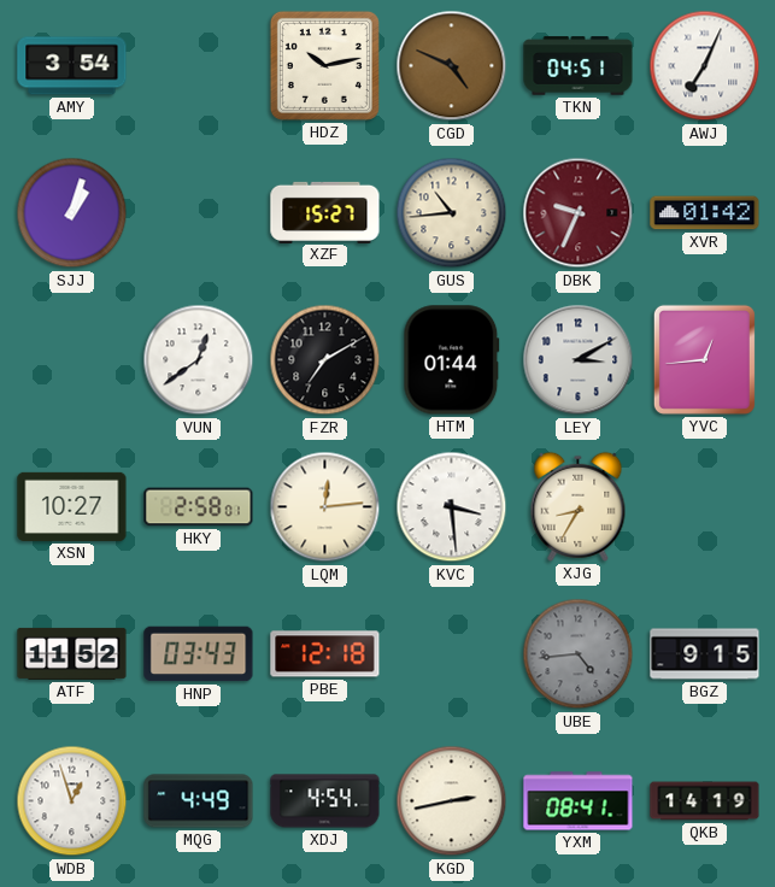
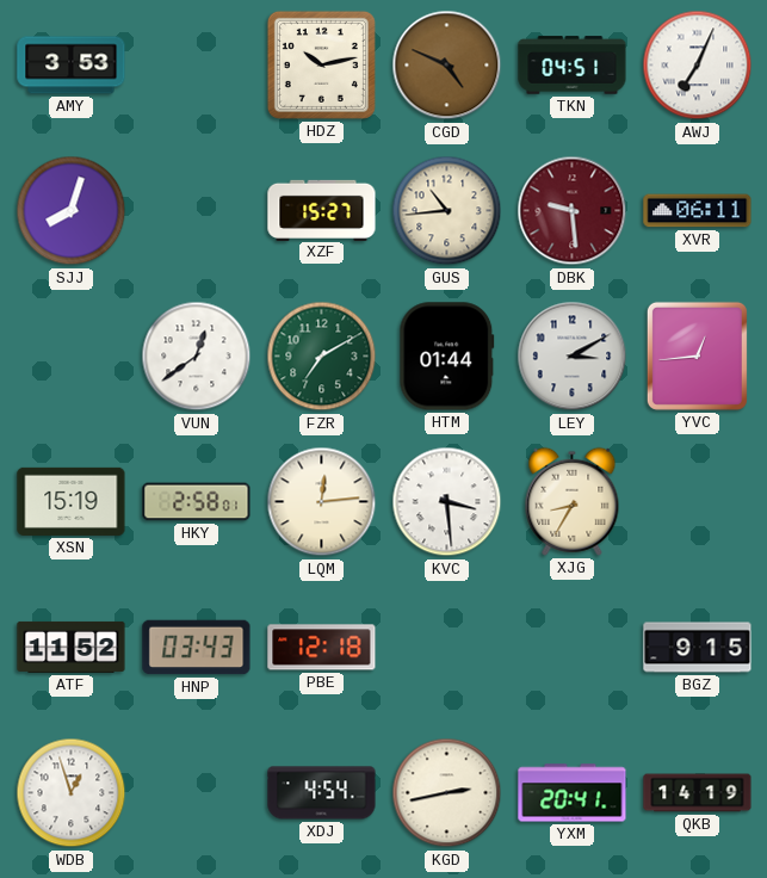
AMY: 3:54 -> 3:53 (72, 66)
SJJ: 1:03 -> 8:03 (72, 211)
DBK: 9:34 -> 9:29 (573, 211)
XVR: 01:42 -> 06:11 (698, 211)
FZR dial: black -> green (322, 357)
XSN: 10:27 -> 15:19 (72, 501)
UBE: 4:44 -> none (579, 654)
MQG: 4:49 -> none (199, 801)
YXM: 08:41 -> 20:41 (573, 793)
